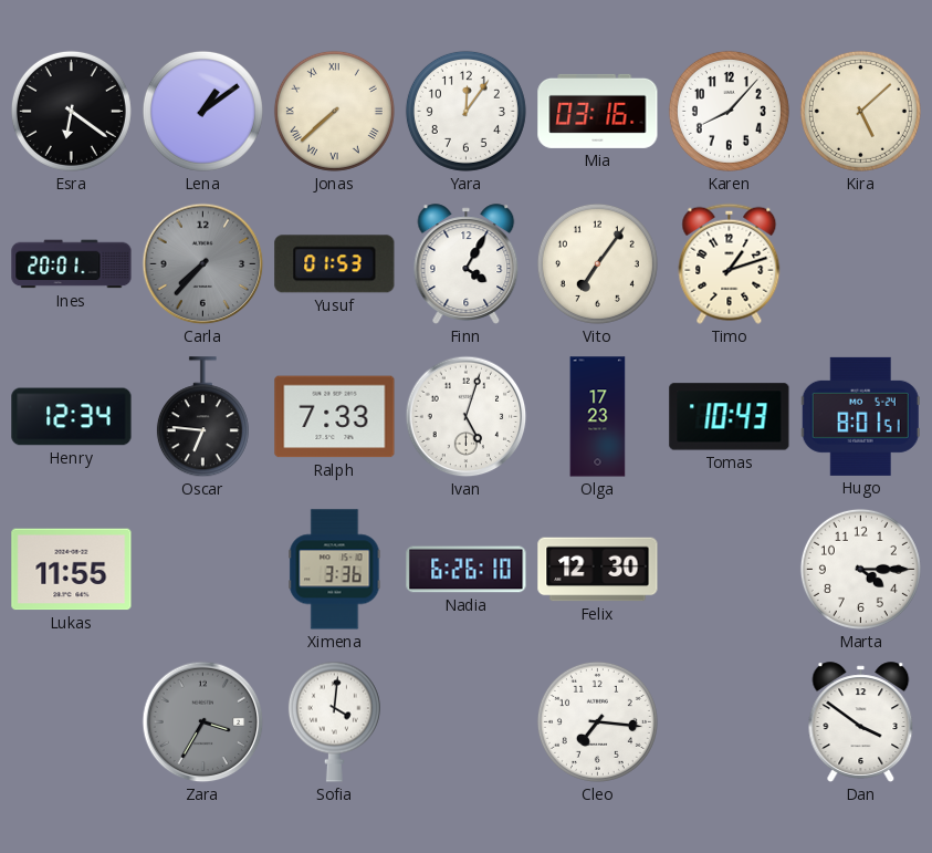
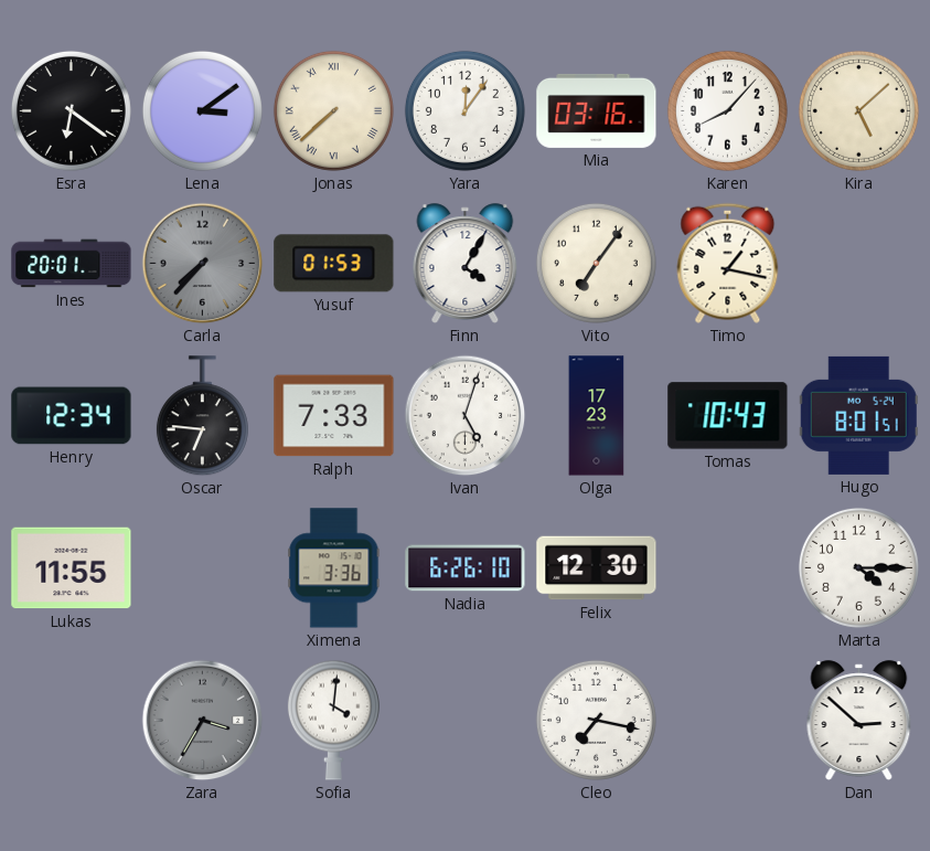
Lena: 1:09 -> 3:09 (202, 110)
Timo: 1:12 -> 1:17 (728, 263)
Cleo: 7:16 -> 7:17 (596, 720)
Dan: 3:51 -> 2:52 (859, 721)
